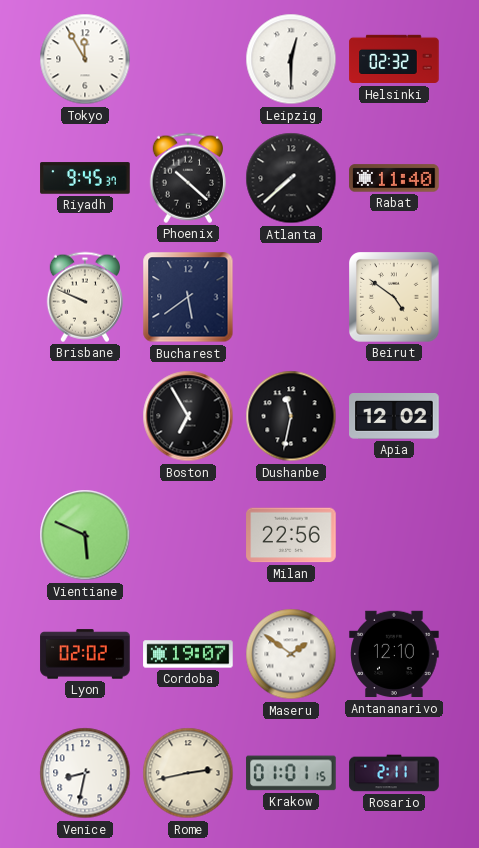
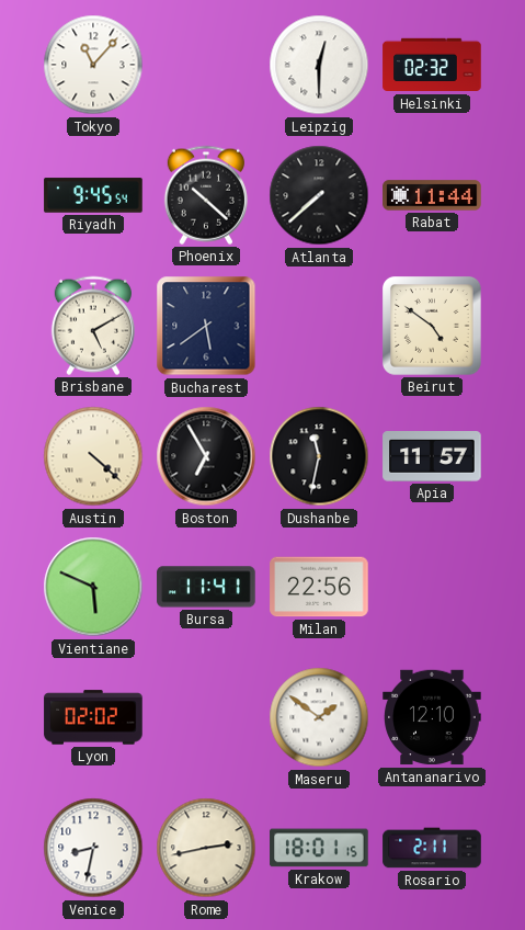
Tokyo: 11:55 -> 11:07 (93, 65)
Riyadh: 9:45:37 -> 9:45:54 (93, 195)
Rabat: 11:40 -> 11:44 (432, 195)
Brisbane: 9:49 -> 5:10 (93, 326)
Austin: none -> 4:22 (93, 456)
Apia: 12:02 -> 11:57 (432, 457)
Bursa: none -> 11:41 (206, 587)
Cordoba: 19:07 -> none (188, 654)
Krakow: 01:01 -> 18:01 (319, 848)
